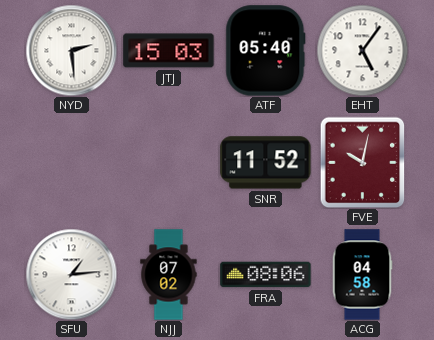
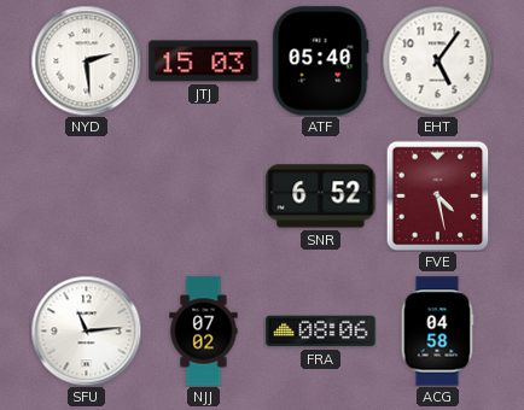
SNR: 11:52 -> 6:52 (321, 197)
FVE: 10:02 -> 4:28 (438, 195)
SFU: 1:14 -> 11:14 (86, 330)
